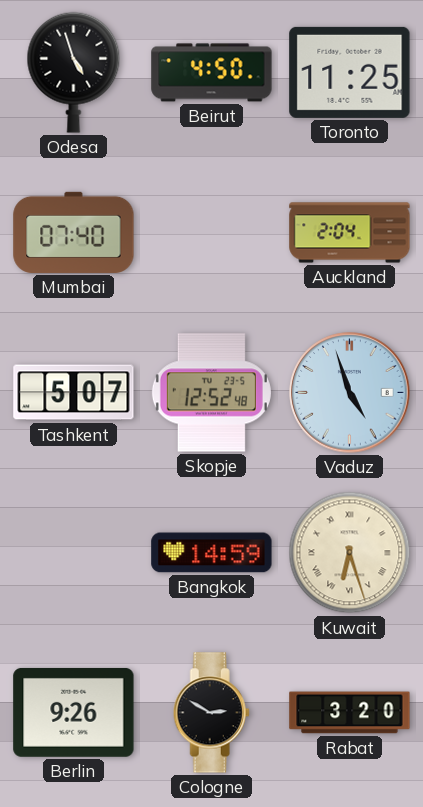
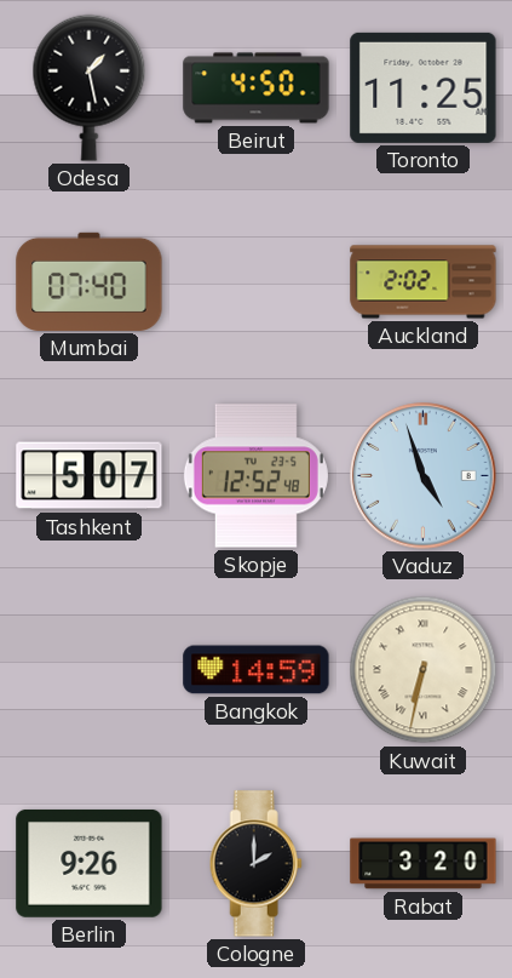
Odesa: 4:57 -> 1:28 (90, 87)
Auckland: 2:04 -> 2:02 (424, 282)
Kuwait: 6:27 -> 6:32 (424, 670)
Cologne: 2:50 -> 2:00 (255, 864)
